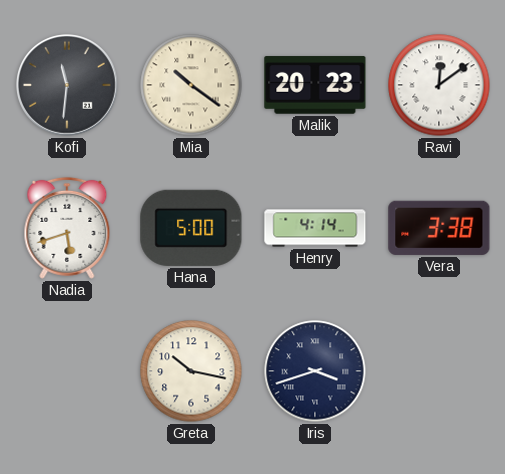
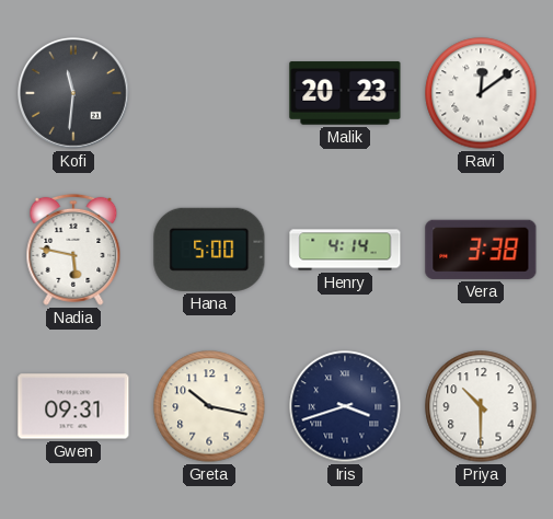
Mia: 10:21 -> none (191, 85)
Nadia: 5:42 -> 5:47 (73, 250)
Gwen: none -> 09:31 (73, 406)
Priya: none -> 10:30 (481, 406)
